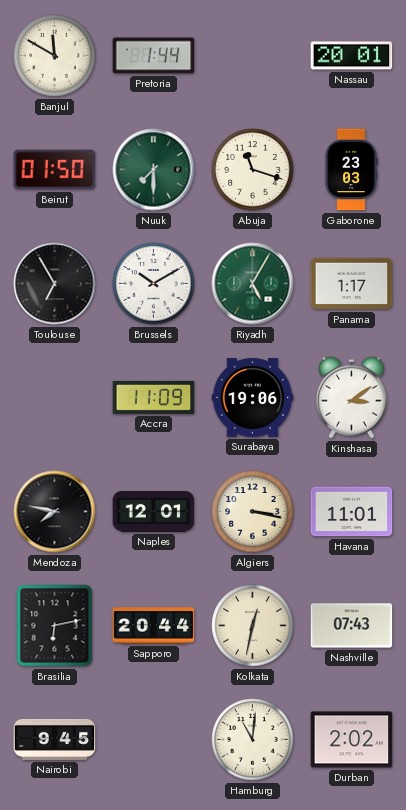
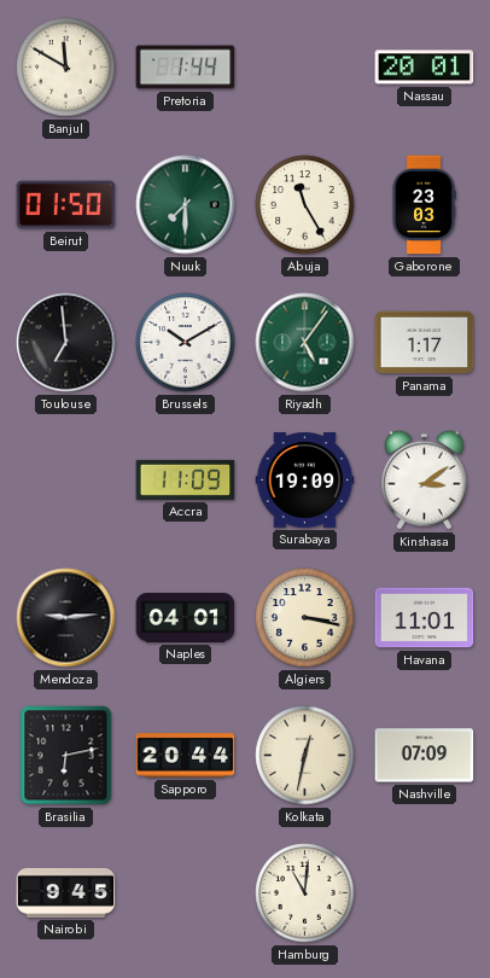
Abuja: 11:18 -> 11:25 (305, 205)
Toulouse: 6:55 -> 6:59 (66, 343)
Riyadh: 5:05 -> 5:06 (305, 343)
Surabaya: 19:06 -> 19:09 (305, 481)
Mendoza: 7:47 -> 9:14 (66, 618)
Naples: 12:01 -> 04:01 (186, 618)
Nashville: 07:43 -> 07:09 (425, 756)
Durban: 2:02 -> none (352, 740)
